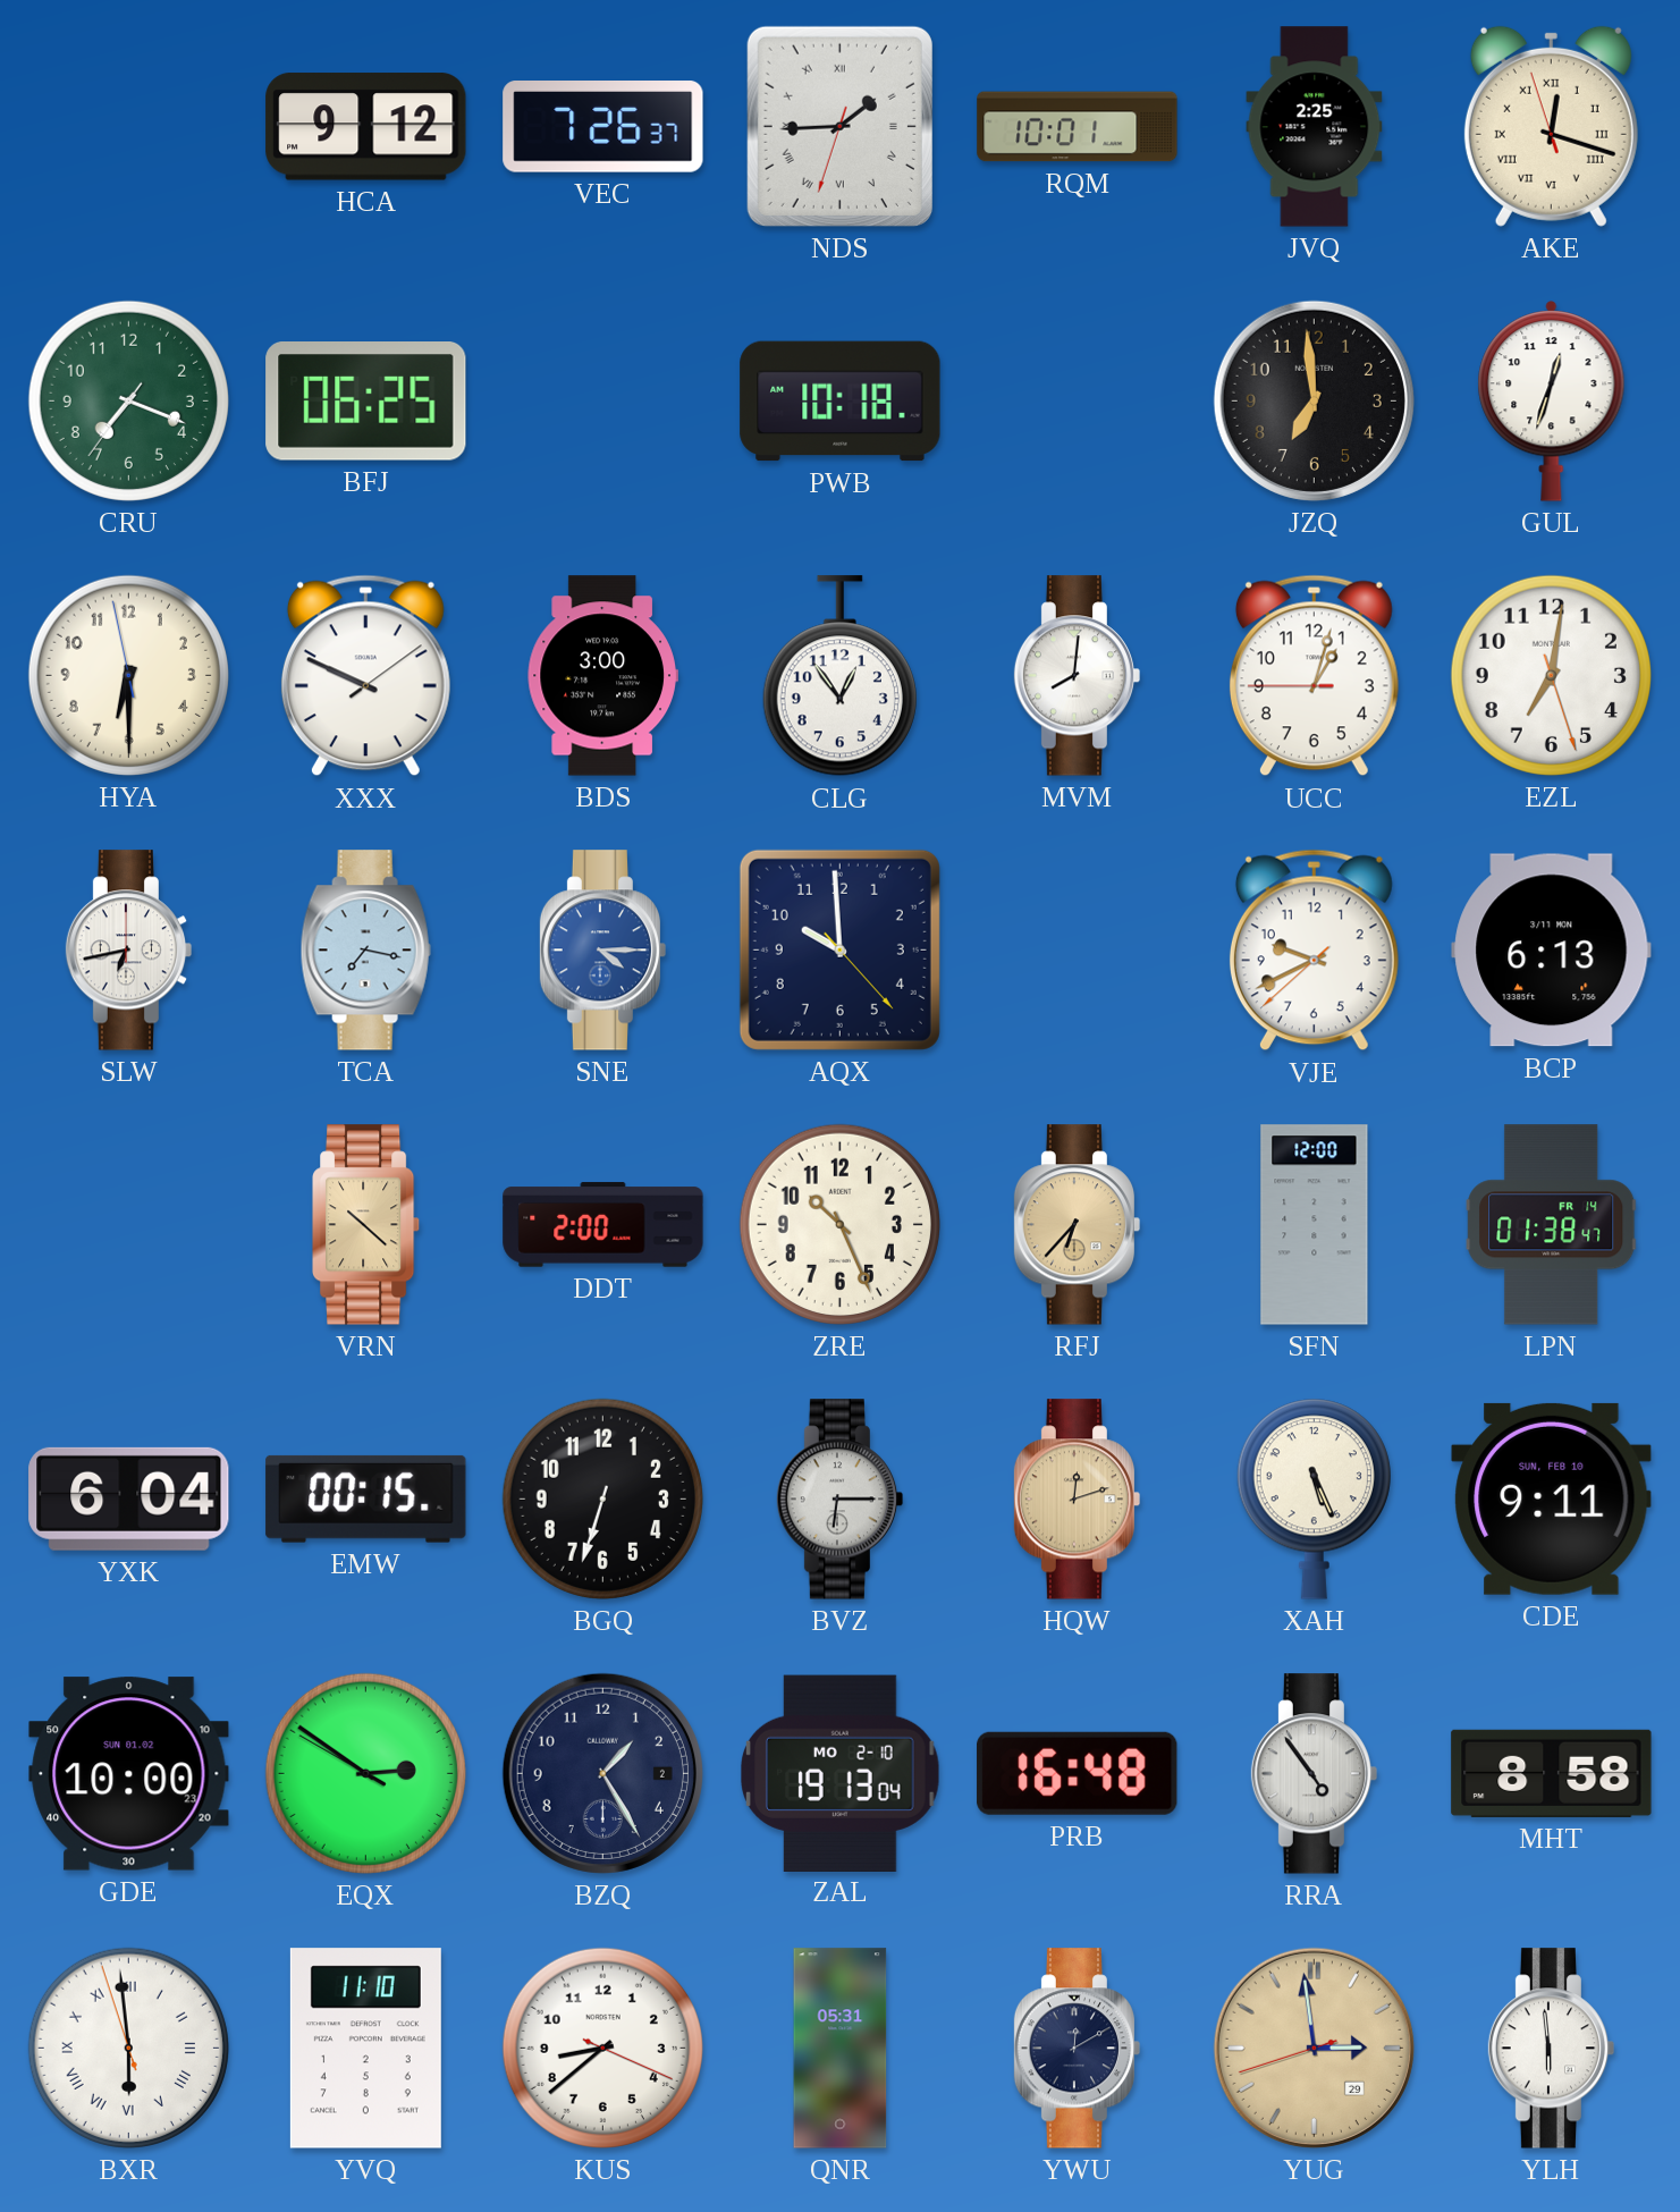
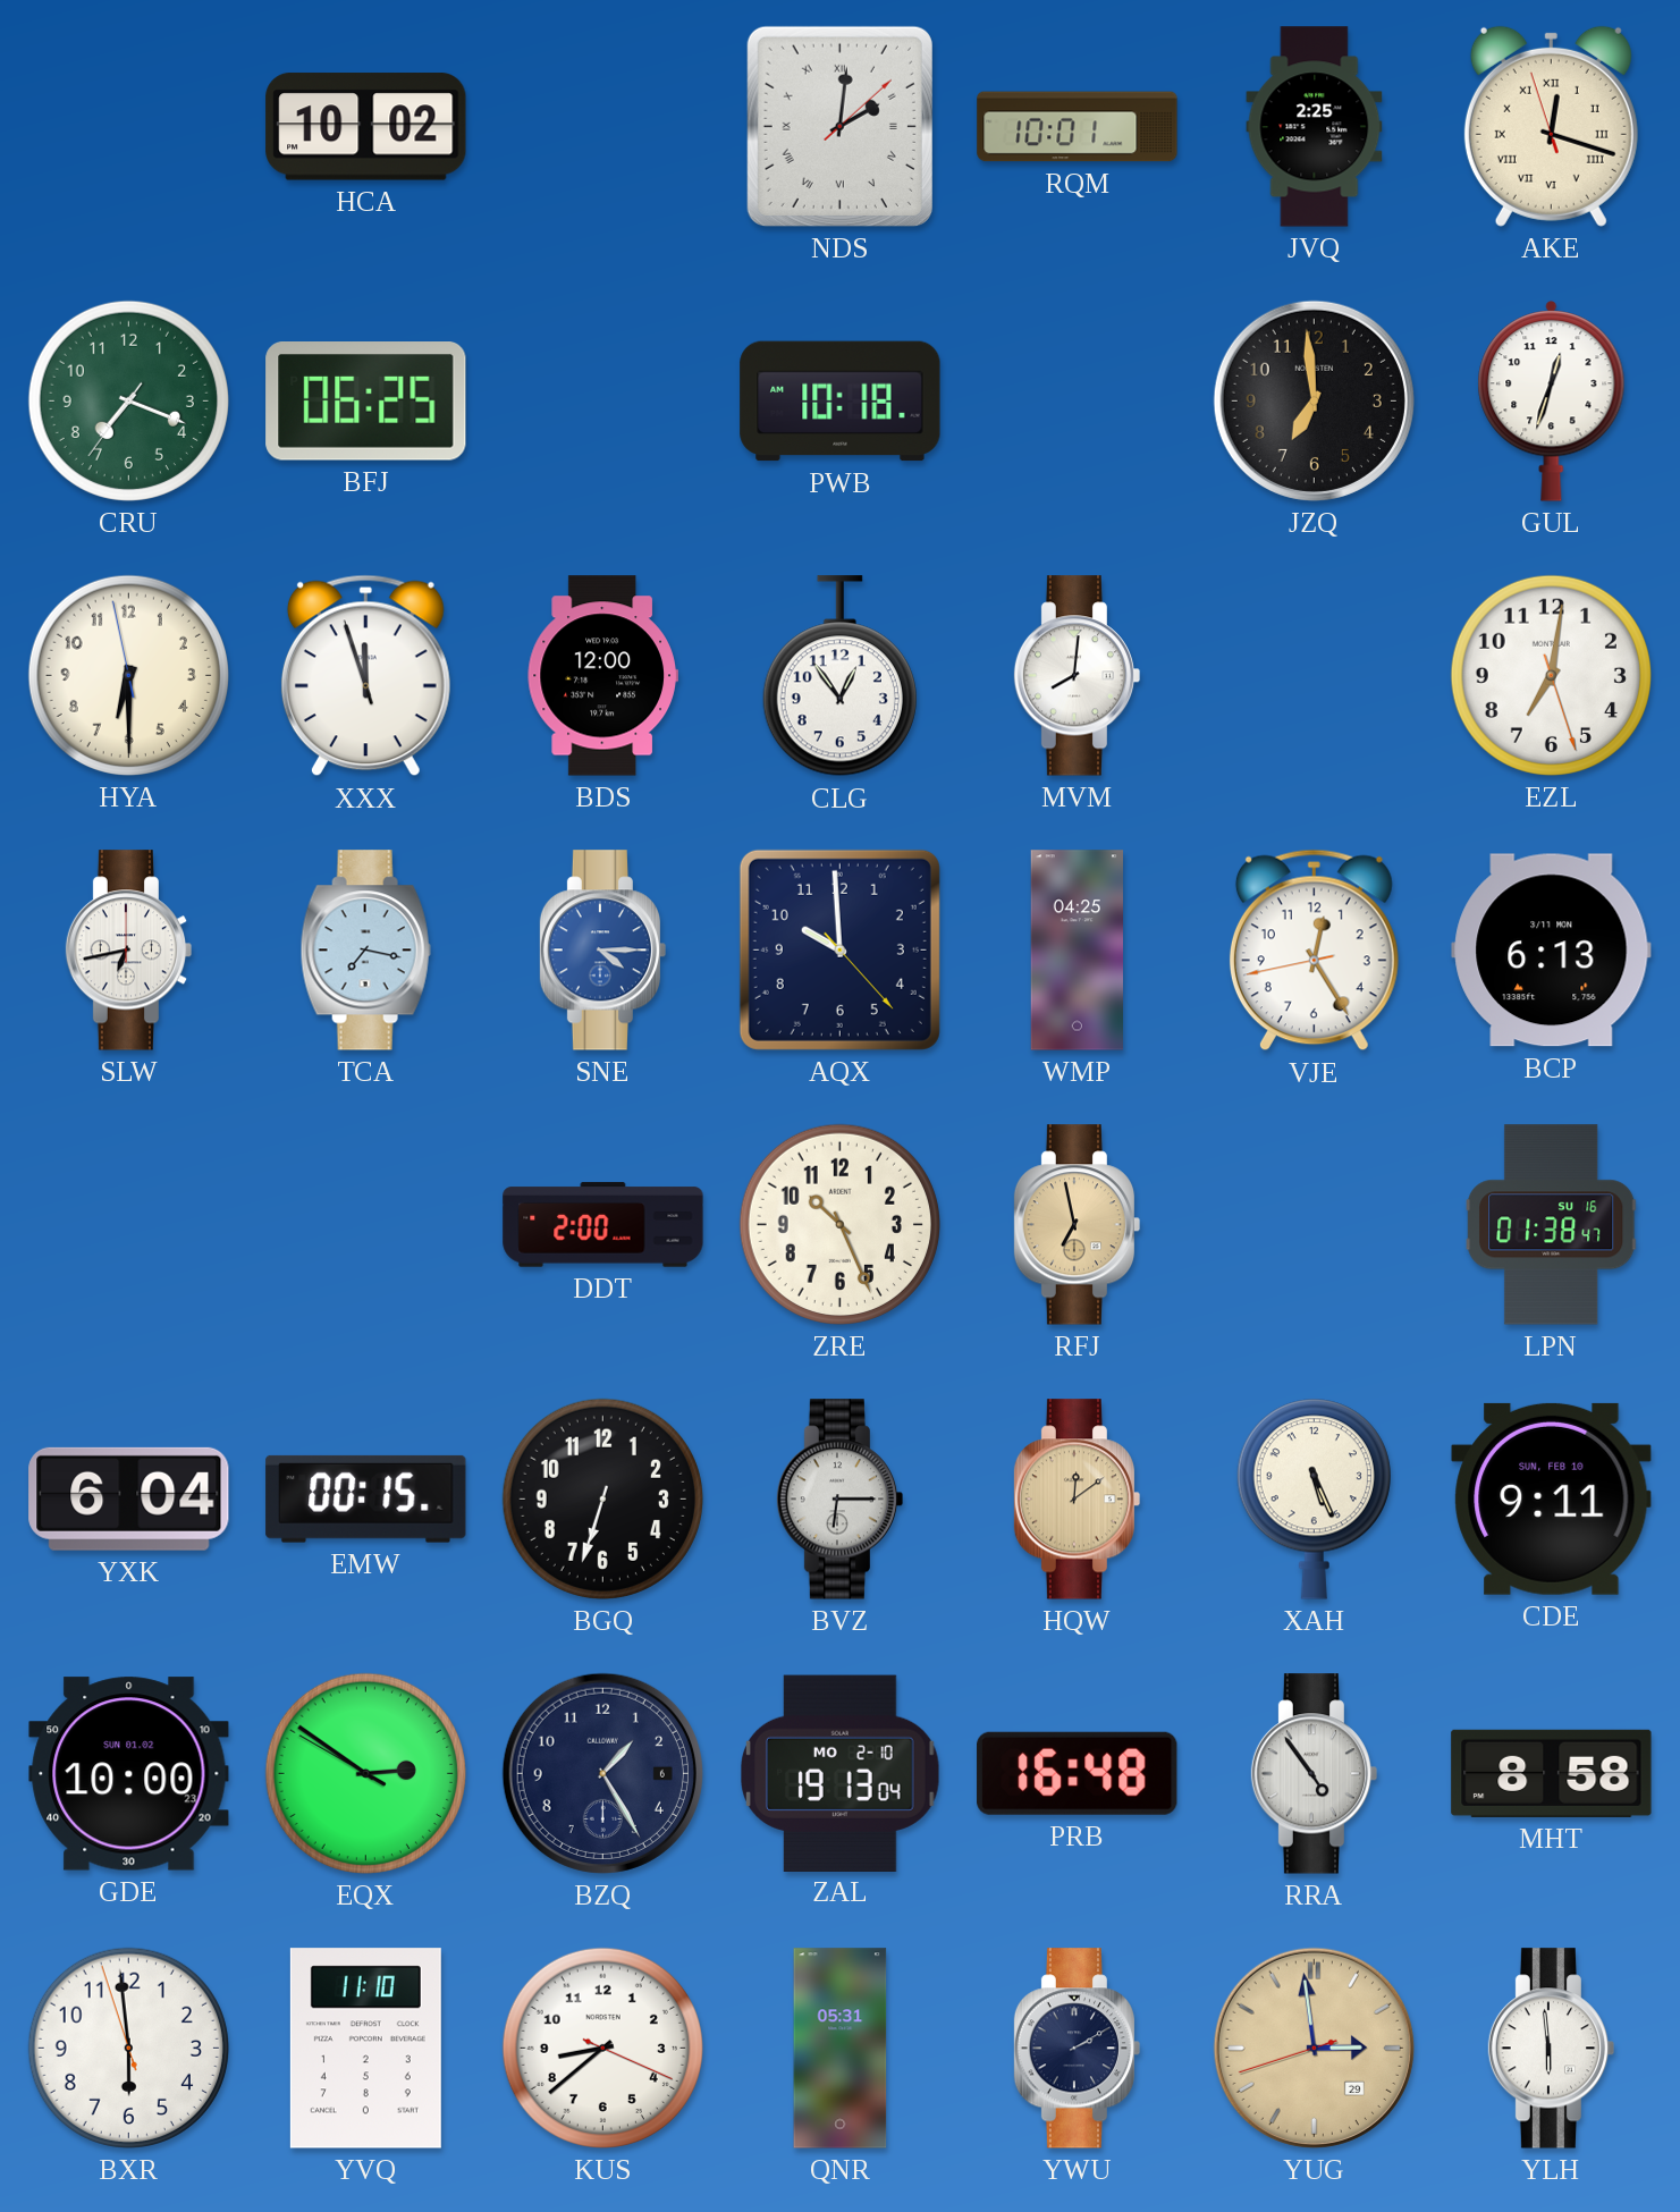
HCA: 9:12 -> 10:02 (366, 127)
VEC: 7:26 -> none (603, 127)
NDS: 1:44 -> 2:01 (839, 126)
XXX: 9:49 -> 11:56 (365, 676)
BDS: 3:00 -> 12:00 (602, 676)
UCC: 1:02 -> none (1314, 676)
WMP: none -> 04:25 (1077, 951)
VJE: 9:40 -> 12:24 (1314, 951)
VRN: 10:22 -> none (368, 1225)
RFJ: 6:37 -> 6:58 (1078, 1225)
SFN: 12:00 -> none (1315, 1225)
LPN date: FR 14 -> SU 16 (1552, 1225)
HQW: 12:12 -> 12:09 (1078, 1500)
BZQ date: 2 -> 6 (602, 1773)
BXR numerals: Roman -> Arabic (128, 2048)
YWU: 12:10 -> 2:10 (1078, 2049)
